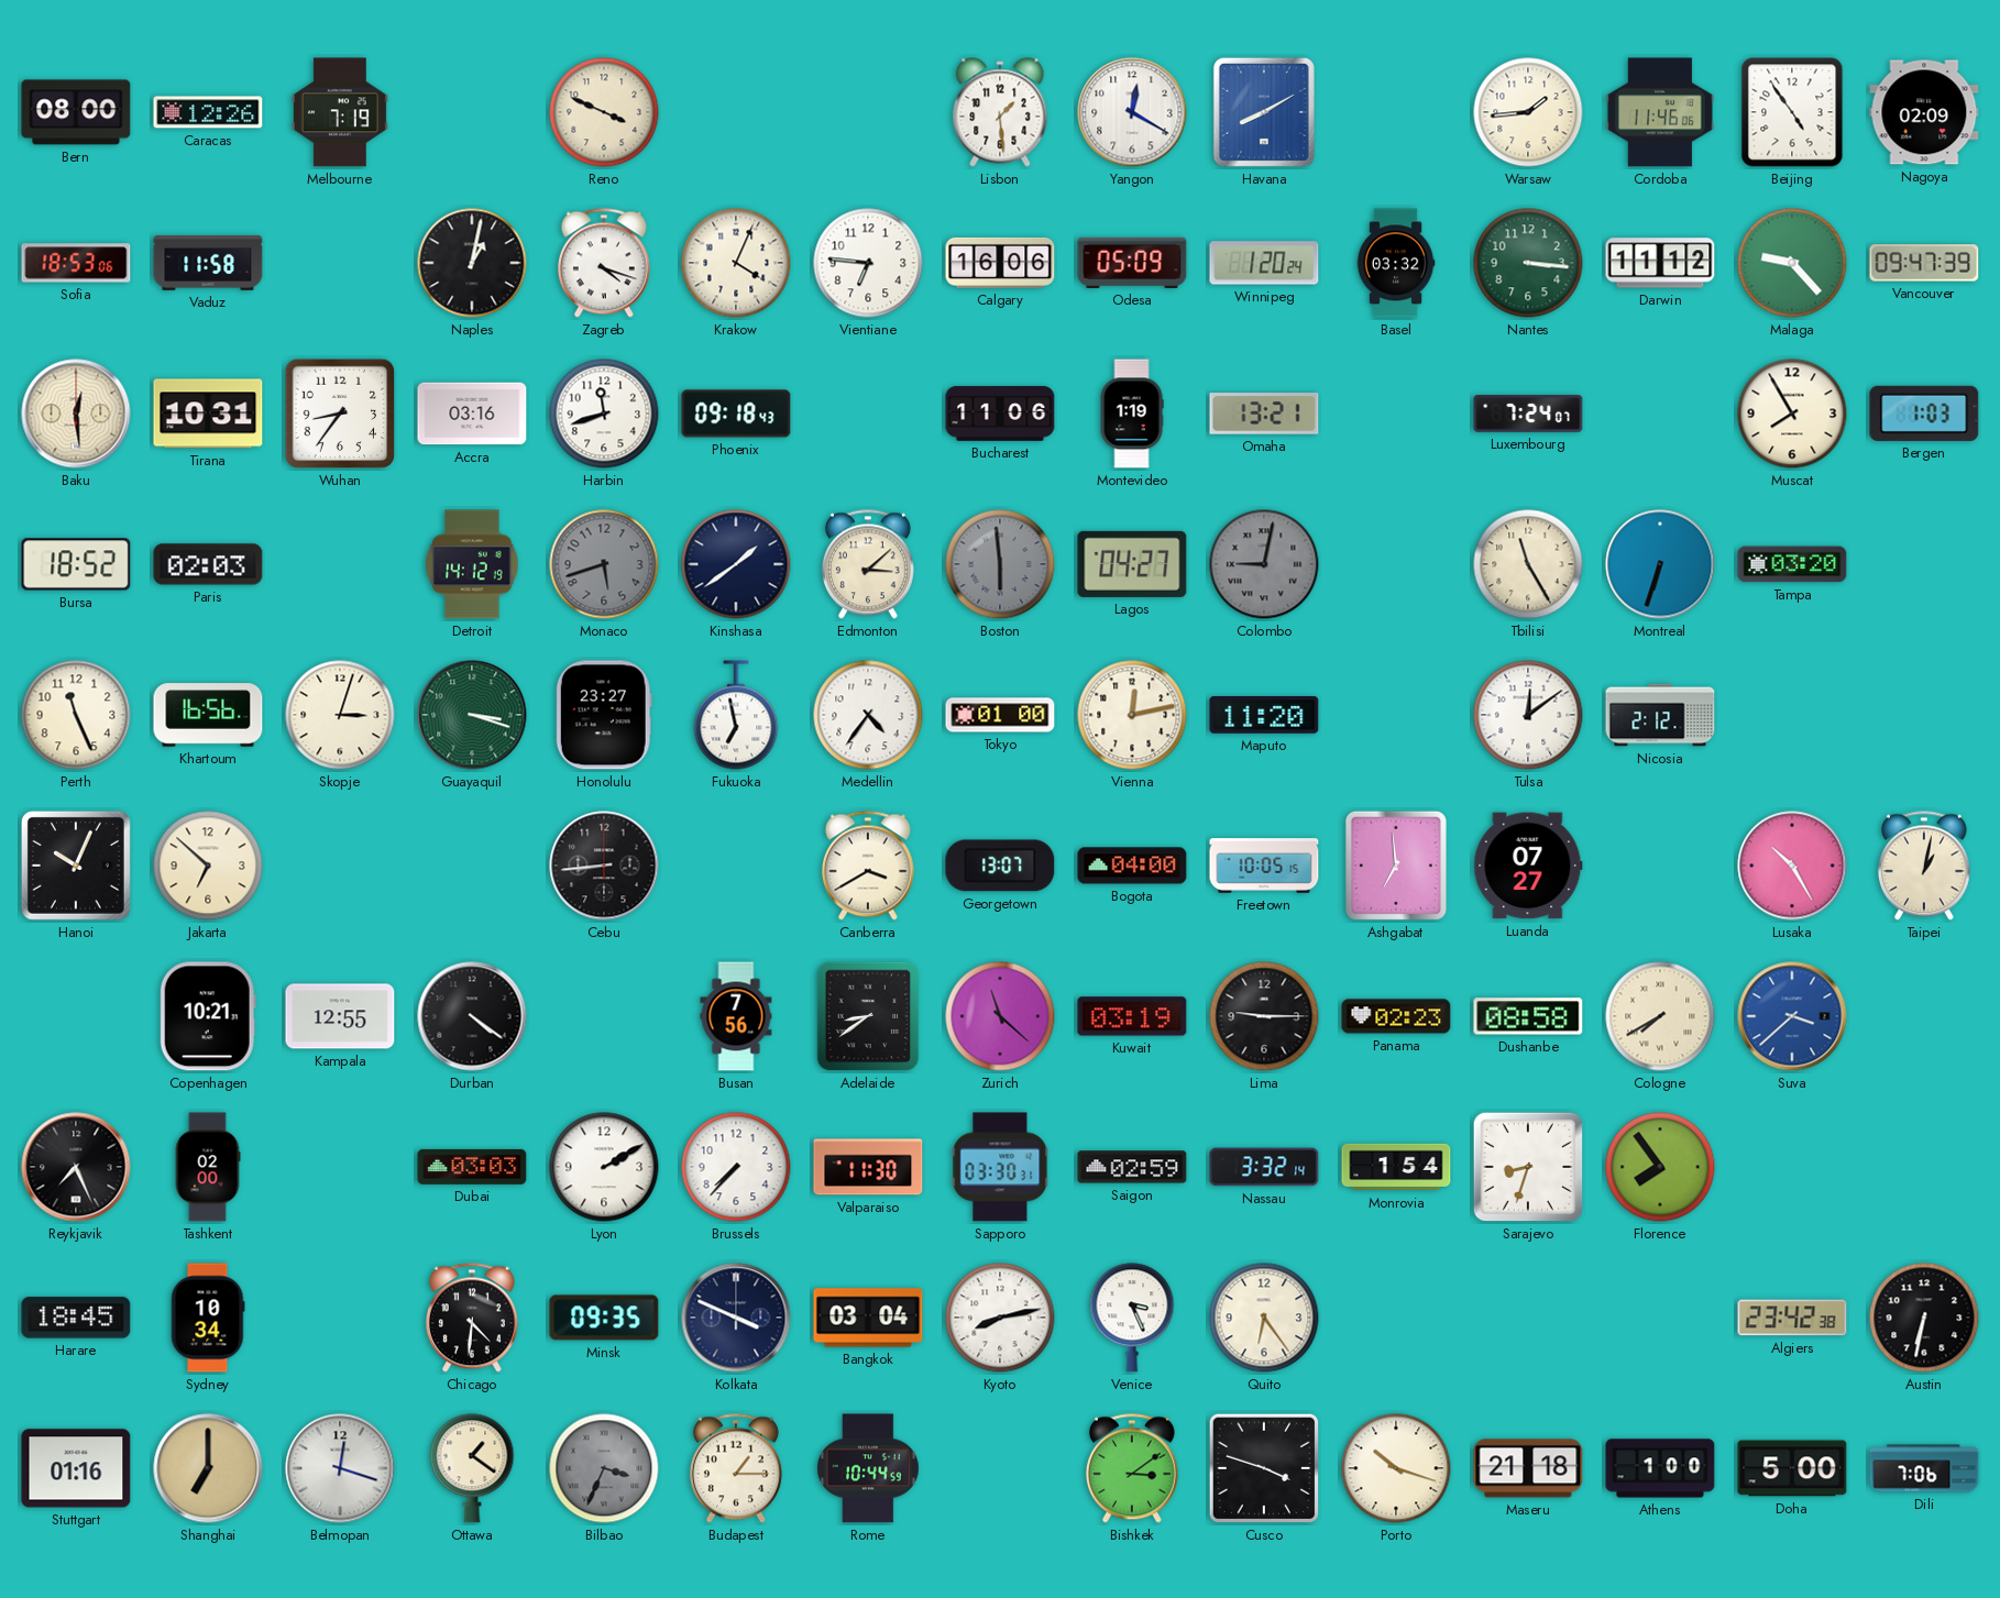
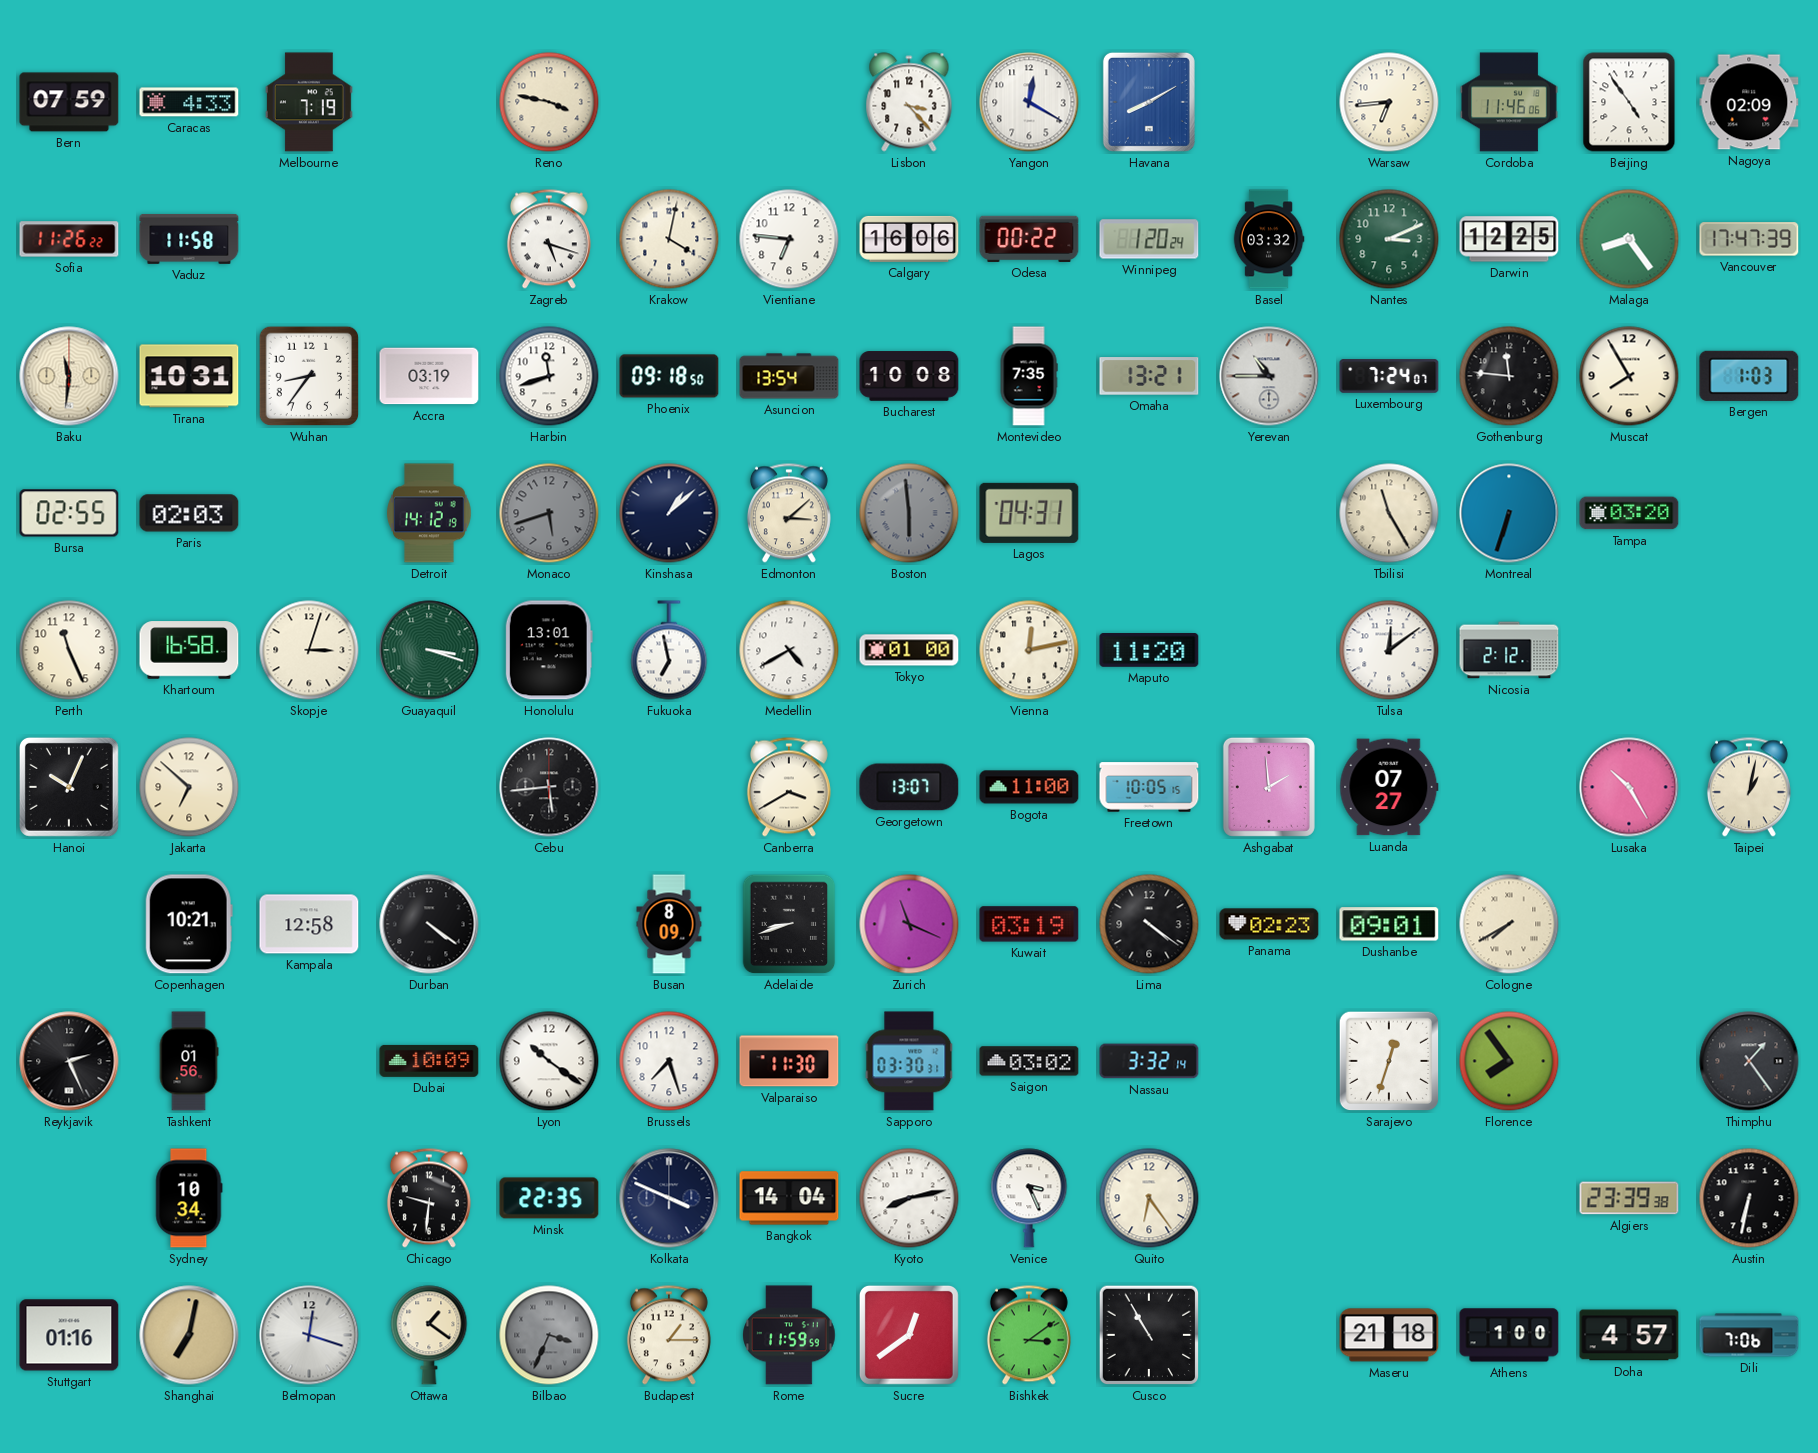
Bern: 08:00 -> 07:59 (69, 102)
Caracas: 12:26 -> 4:33 (189, 102)
Reno: 3:49 -> 3:47 (549, 102)
Lisbon: 1:29 -> 3:23 (909, 102)
Warsaw: 1:44 -> 6:44 (1389, 102)
Sofia: 18:53 -> 11:26 (69, 239)
Naples: 1:02 -> none (472, 263)
Zagreb: 4:18 -> 5:18 (549, 239)
Krakow: 4:04 -> 4:02 (669, 239)
Odesa: 05:09 -> 00:22 (1029, 239)
Nantes: 3:16 -> 3:11 (1389, 239)
Darwin: 11:12 -> 12:25 (1509, 239)
Malaga: 9:23 -> 8:24 (1629, 239)
Vancouver: 09:47 -> 17:47 (1749, 239)
Baku: 12:29 -> 11:31 (69, 376)
Accra: 03:16 -> 03:19 (429, 376)
Phoenix: 09:18:43 -> 09:18:50 (669, 376)
Asuncion: none -> 13:54 (789, 376)
Bucharest: 11:06 -> 10:08 (909, 376)
Montevideo: 1:19 -> 7:35 (1029, 376)
Yerevan: none -> 10:45 (1269, 376)
Gothenburg: none -> 11:46 (1509, 376)
Bursa: 18:52 -> 02:55 (69, 513)
Kinshasa: 1:39 -> 1:08 (669, 513)
Lagos: 04:27 -> 04:31 (1029, 513)
Colombo: 9:02 -> none (1264, 564)
Khartoum: 16:56 -> 16:58 (189, 650)
Honolulu: 23:27 -> 13:01 (549, 650)
Medellin: 4:36 -> 4:40 (789, 650)
Cebu: 8:44 -> 5:44 (549, 787)
Bogota: 04:00 -> 11:00 (1029, 787)
Ashgabat: 6:59 -> 1:59 (1269, 787)
Kampala: 12:55 -> 12:58 (309, 924)
Busan: 7:56 -> 8:09 (669, 924)
Adelaide: 8:39 -> 8:42 (789, 924)
Zurich: 11:22 -> 11:19 (909, 924)
Lima: 9:15 -> 4:21 (1149, 924)
Dushanbe: 08:58 -> 09:01 (1389, 924)
Suva: 3:38 -> none (1792, 1016)
Reykjavik: 7:26 -> 2:26 (69, 1061)
Tashkent: 02:00 -> 01:56 (189, 1061)
Dubai: 03:03 -> 10:09 (429, 1061)
Lyon: 2:10 -> 10:21 (549, 1061)
Brussels: 7:37 -> 7:27 (669, 1061)
Saigon: 02:59 -> 03:02 (1029, 1061)
Monrovia: 1:54 -> none (1396, 1167)
Sarajevo: 8:33 -> 12:33 (1389, 1061)
Thimphu: none -> 1:24 (1749, 1061)
Harare: 18:45 -> none (76, 1318)
Chicago: 4:31 -> 9:31 (429, 1198)
Minsk: 09:35 -> 22:35 (549, 1198)
Bangkok: 03:04 -> 14:04 (789, 1198)
Algiers: 23:42 -> 23:39 (1629, 1198)
Shanghai: 7:00 -> 7:02 (189, 1335)
Rome: 10:44 -> 11:59 (789, 1335)
Sucre: none -> 12:39 (909, 1335)
Cusco: 3:48 -> 10:55 (1149, 1335)
Porto: 10:18 -> none (1396, 1468)
Doha: 5:00 -> 4:57 (1629, 1335)
